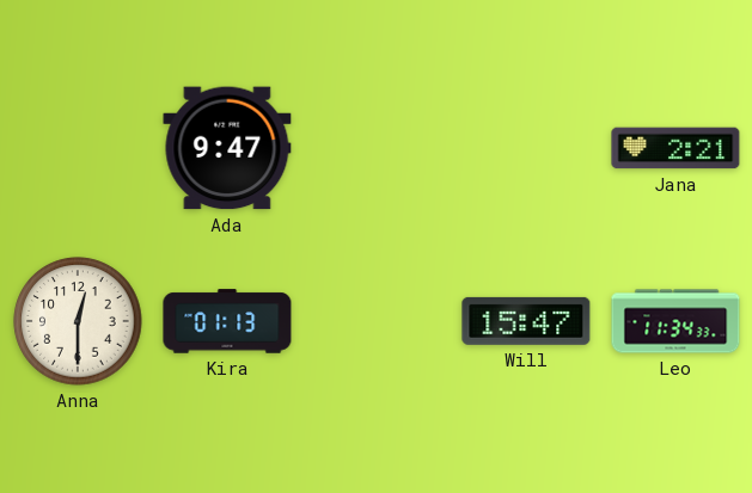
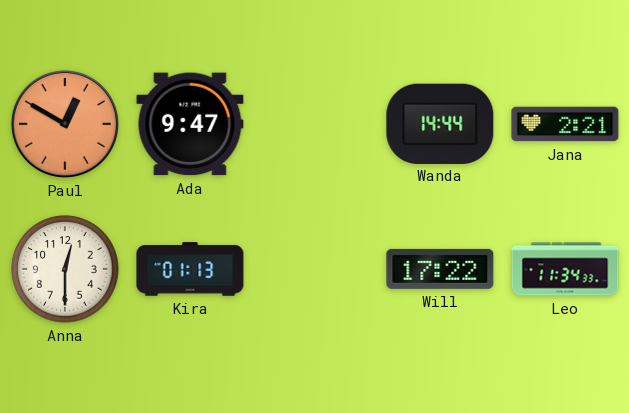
Paul: none -> 12:50 (65, 124)
Wanda: none -> 14:44 (440, 123)
Will: 15:47 -> 17:22 (440, 269)
